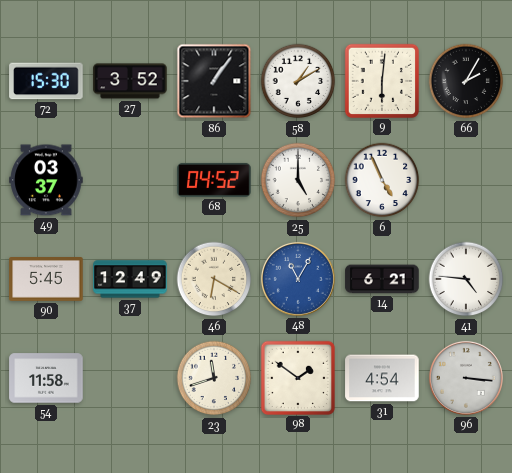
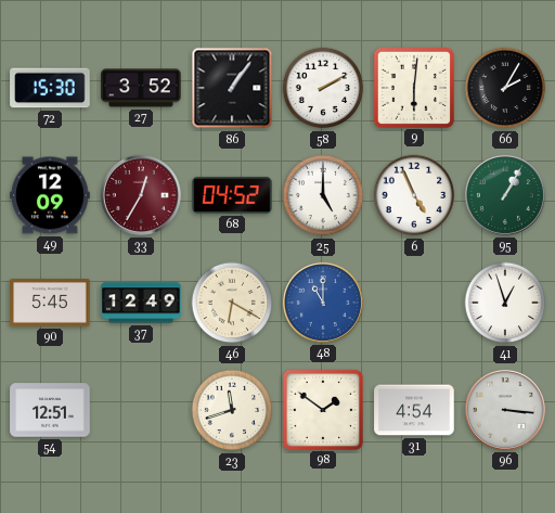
58: 1:10 -> 2:10 (323, 88)
49: 03:37 -> 12:09 (50, 195)
33: none -> 12:35 (141, 195)
95: none -> 1:05 (505, 195)
48: 11:05 -> 11:00 (323, 303)
14: 6:21 -> none (382, 279)
41: 4:46 -> 12:57 (505, 303)
54: 11:58 -> 12:51 (50, 410)
